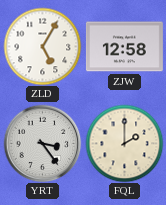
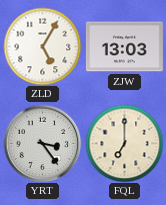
ZJW: 12:58 -> 13:03 (124, 47)
FQL: 2:00 -> 7:00 (124, 143)
